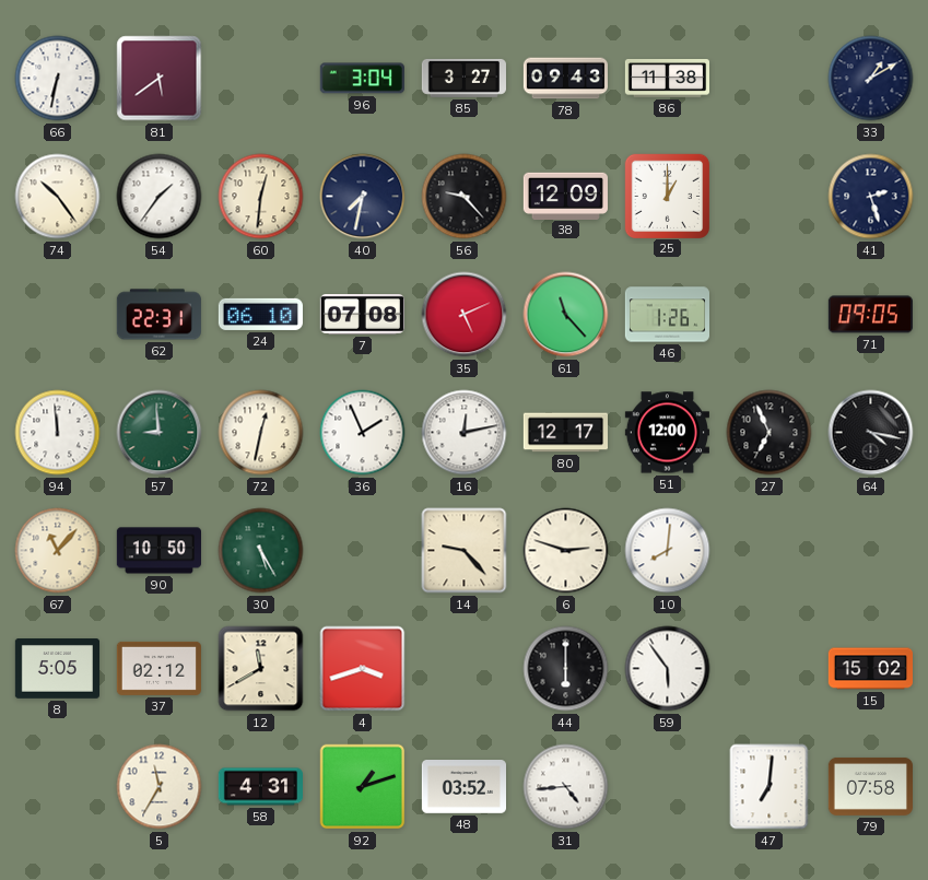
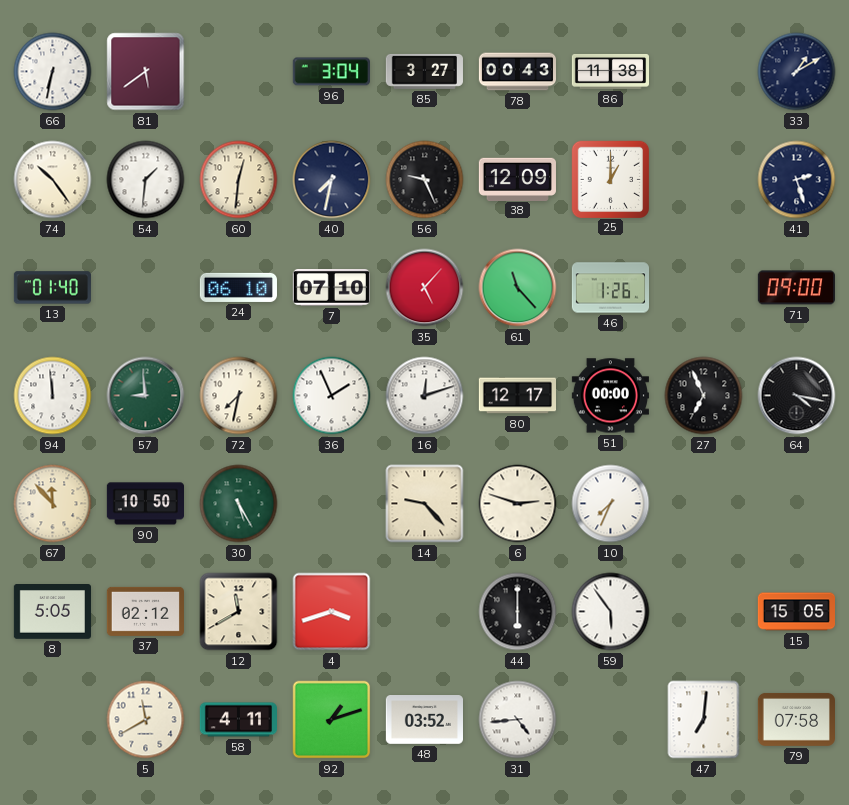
78: 09:43 -> 00:43 (517, 72)
54: 1:36 -> 1:31 (146, 180)
56: 9:23 -> 9:26 (425, 180)
13: none -> 01:40 (52, 288)
62: 22:31 -> none (158, 315)
7: 07:08 -> 07:10 (331, 288)
35: 5:11 -> 5:07 (425, 288)
71: 09:05 -> 09:00 (796, 288)
72: 12:32 -> 7:32 (239, 396)
16: 12:13 -> 12:12 (425, 396)
51: 12:00 -> 00:00 (610, 396)
67: 11:07 -> 11:53 (53, 504)
10: 8:01 -> 7:34 (611, 504)
15: 15:02 -> 15:05 (796, 612)
5: 11:35 -> 11:40 (146, 720)
58: 4:31 -> 4:11 (238, 720)
